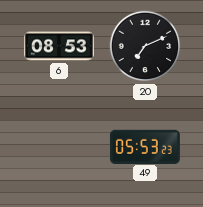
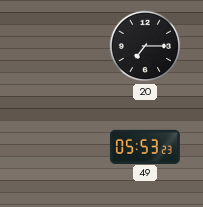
6: 08:53 -> none (60, 46)
20: 7:11 -> 7:15 (145, 46)
